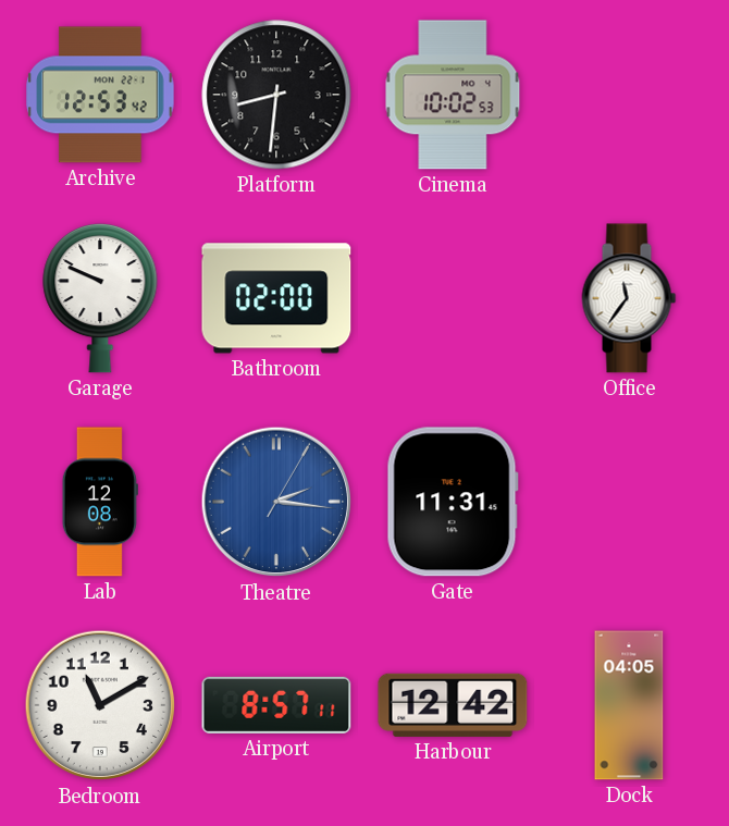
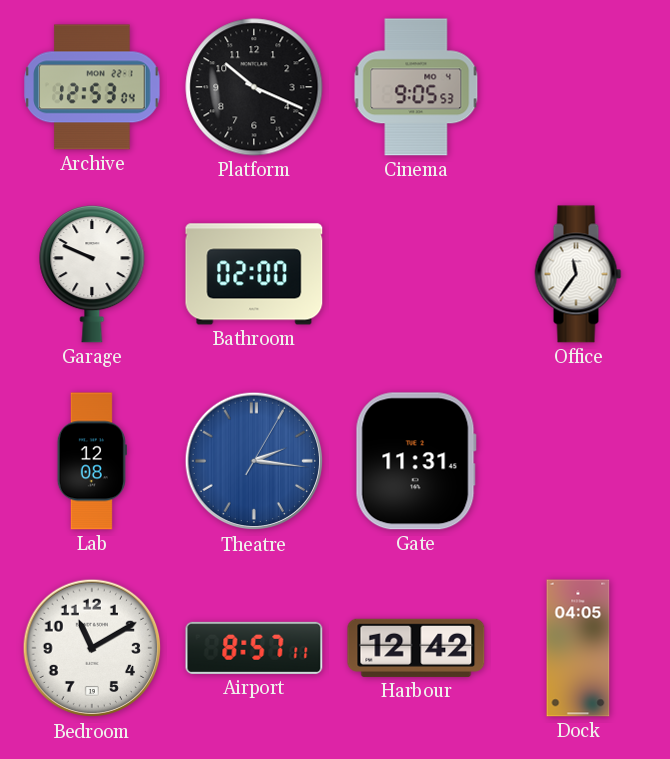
Archive: 12:53:42 -> 12:53:04 (92, 87)
Platform: 8:31 -> 10:19 (254, 87)
Cinema: 10:02 -> 9:05 (416, 87)
